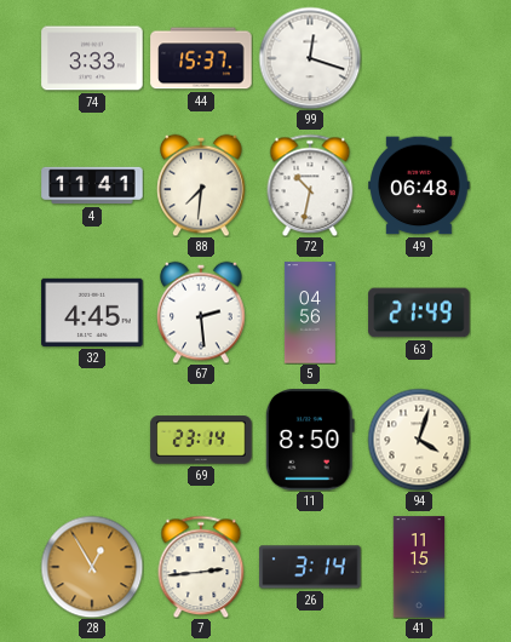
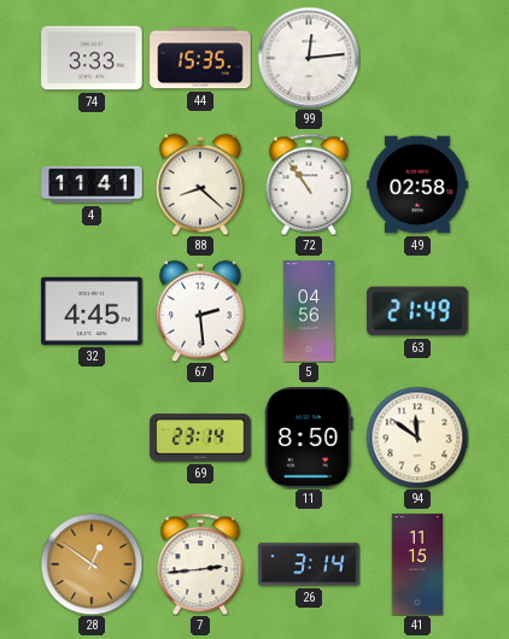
44: 15:37 -> 15:35 (200, 58)
99: 12:18 -> 12:14 (309, 58)
88: 7:31 -> 8:22 (200, 184)
72: 10:32 -> 10:54 (309, 184)
49: 06:48 -> 02:58 (417, 184)
94: 4:03 -> 11:51 (417, 438)
28: 12:55 -> 12:51 (92, 564)
